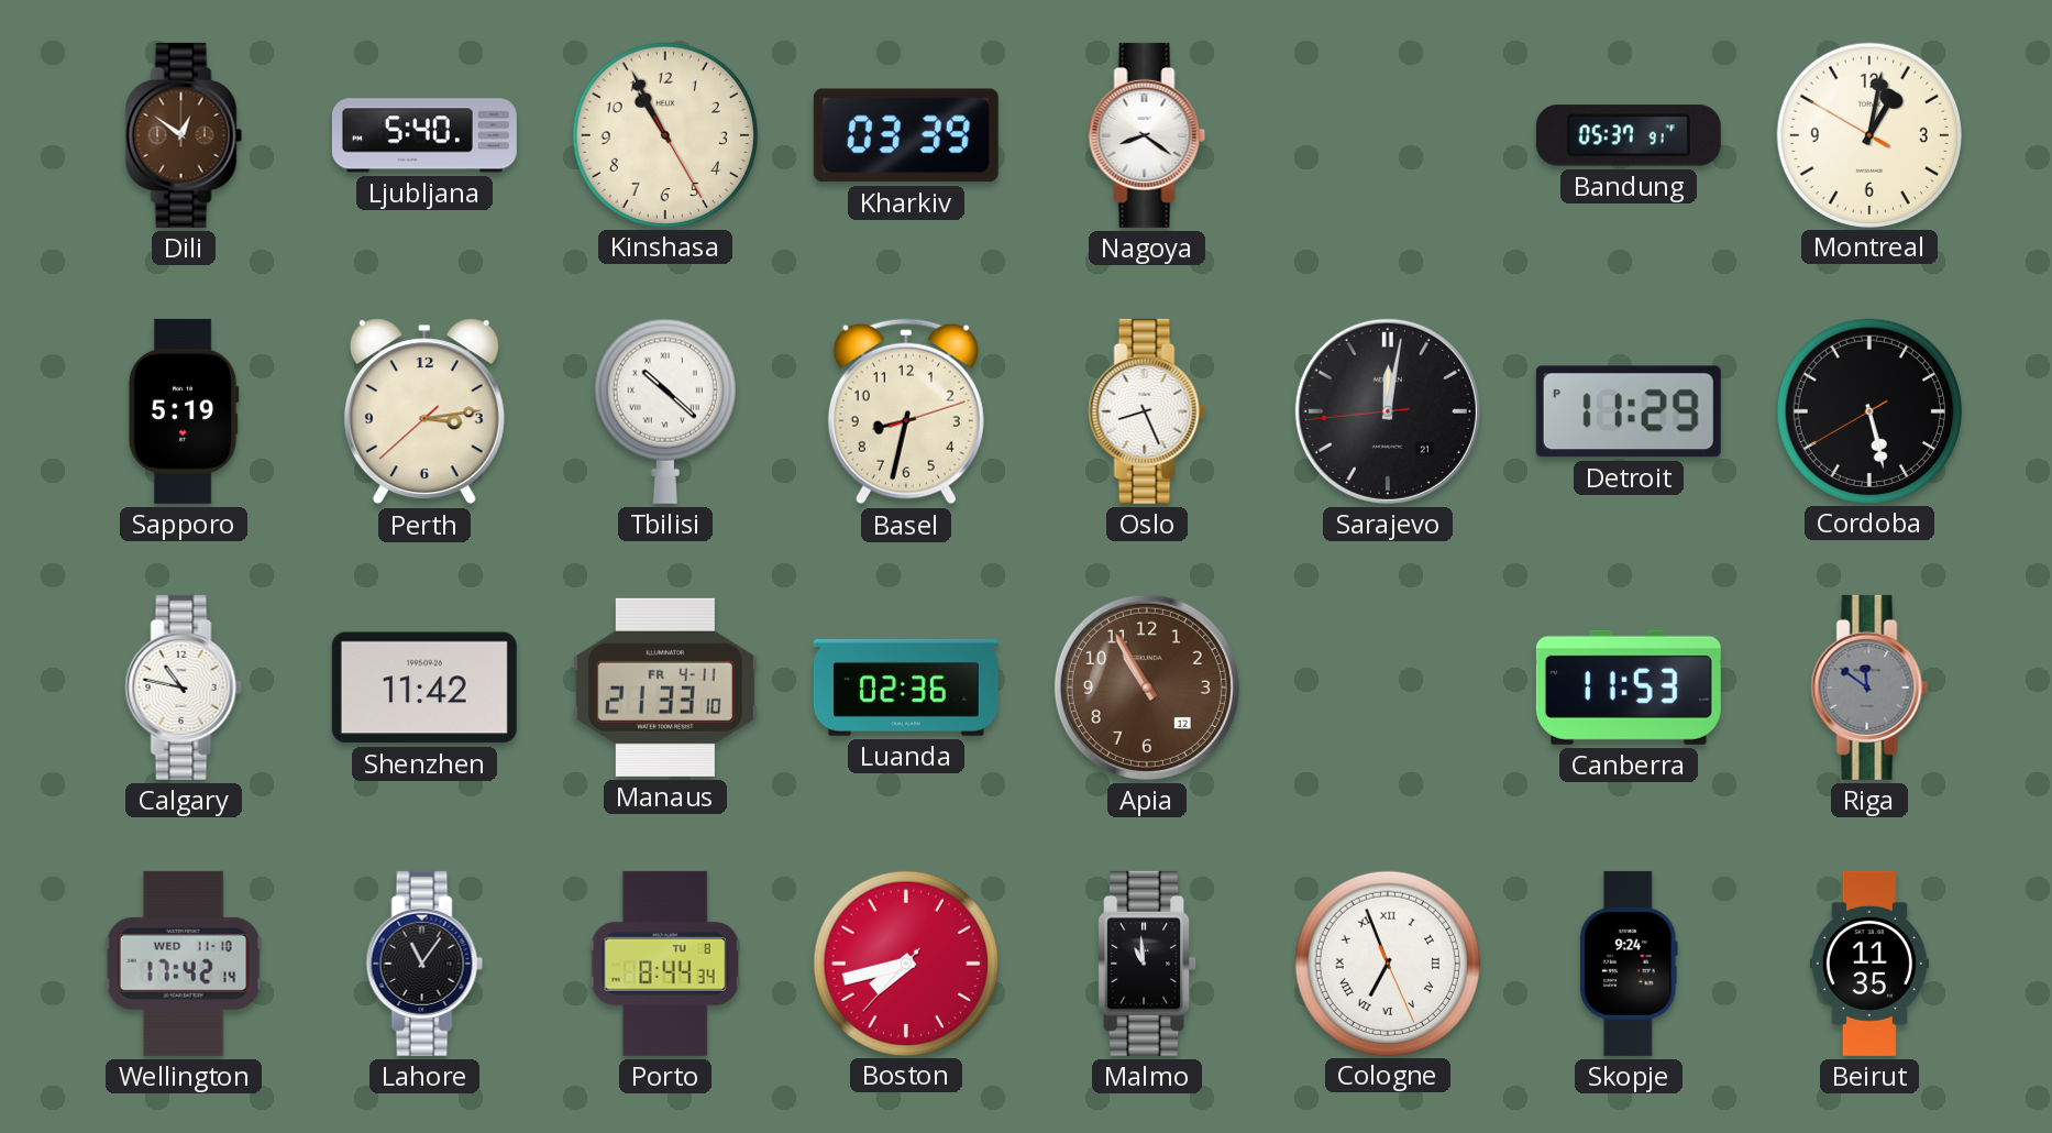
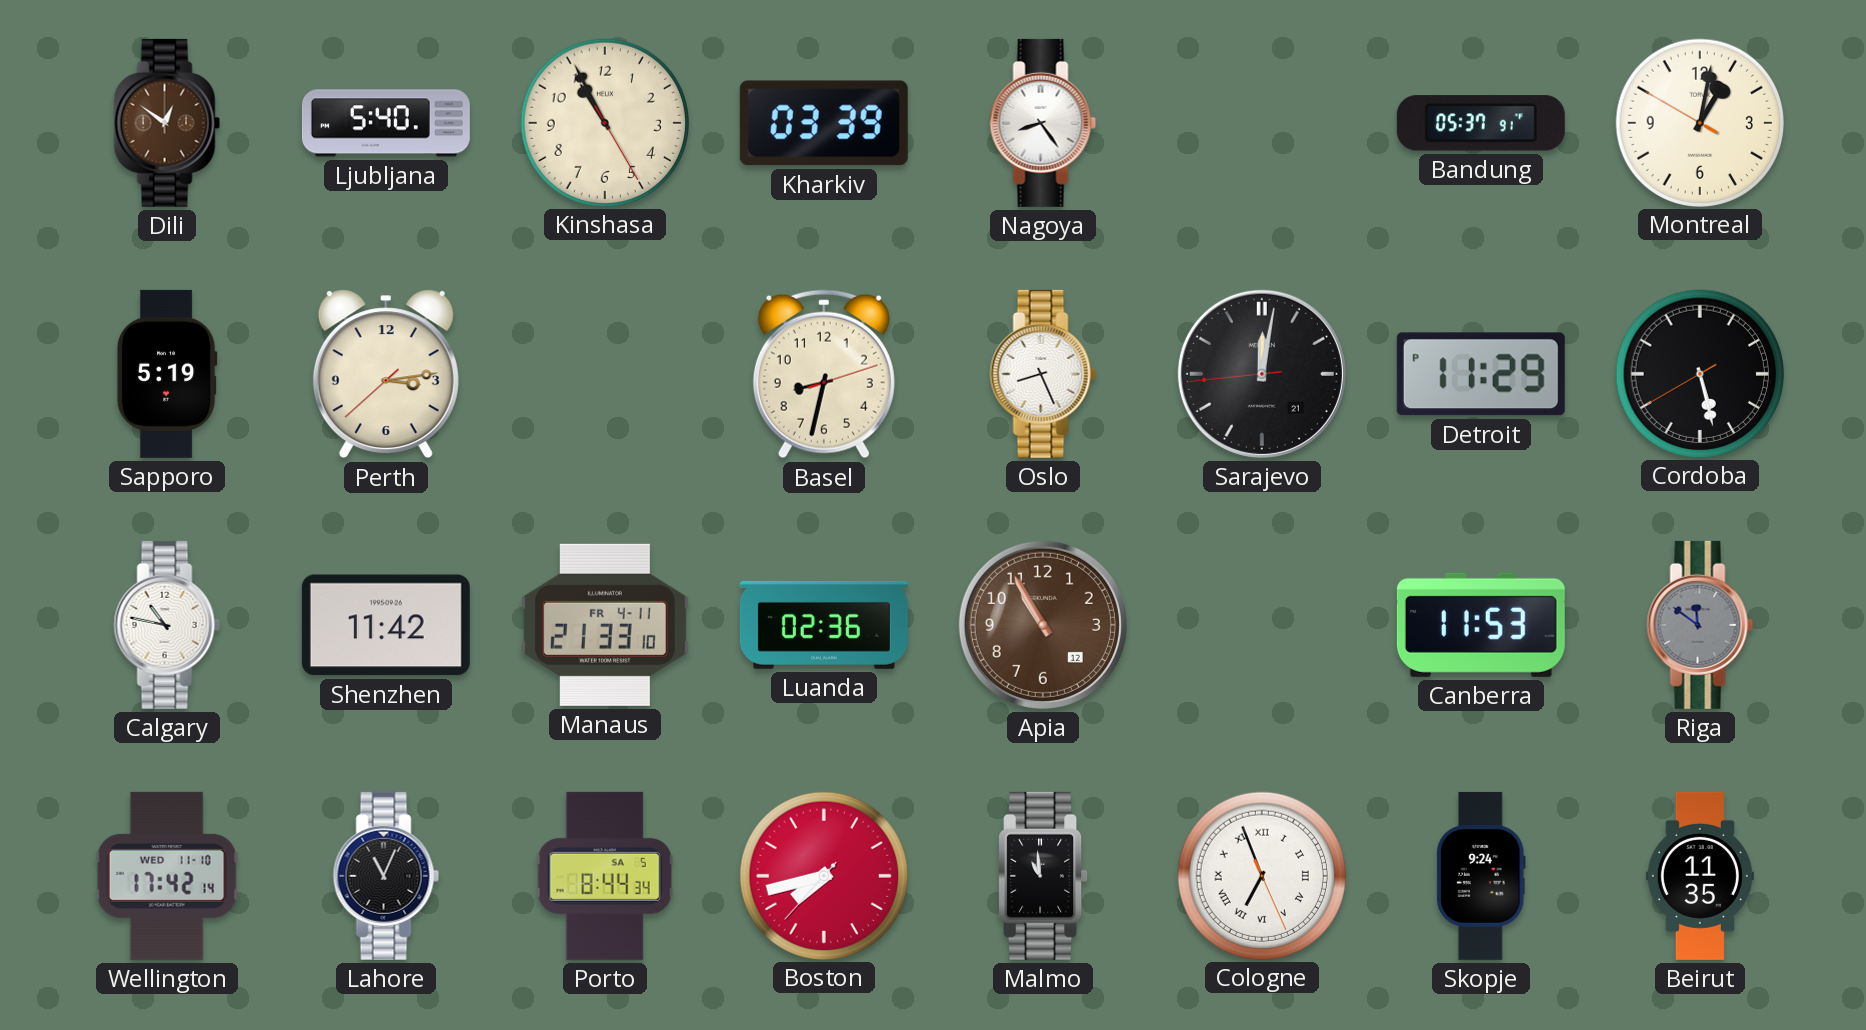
Nagoya: 8:21 -> 8:24 (1043, 123)
Tbilisi: 10:22 -> none (665, 411)
Lahore: 11:06 -> 11:04 (386, 876)
Porto date: TU 8 -> SA 5 (605, 876)
